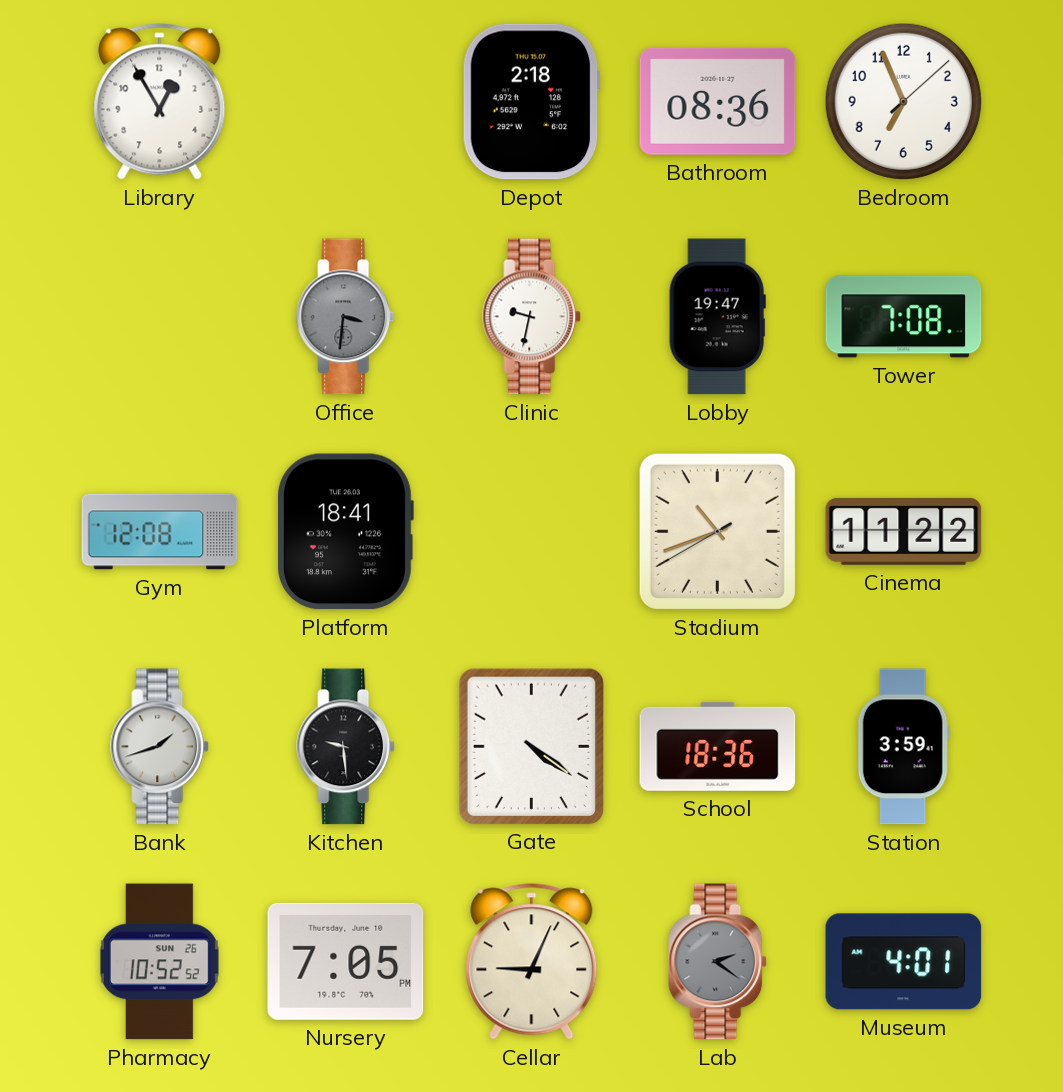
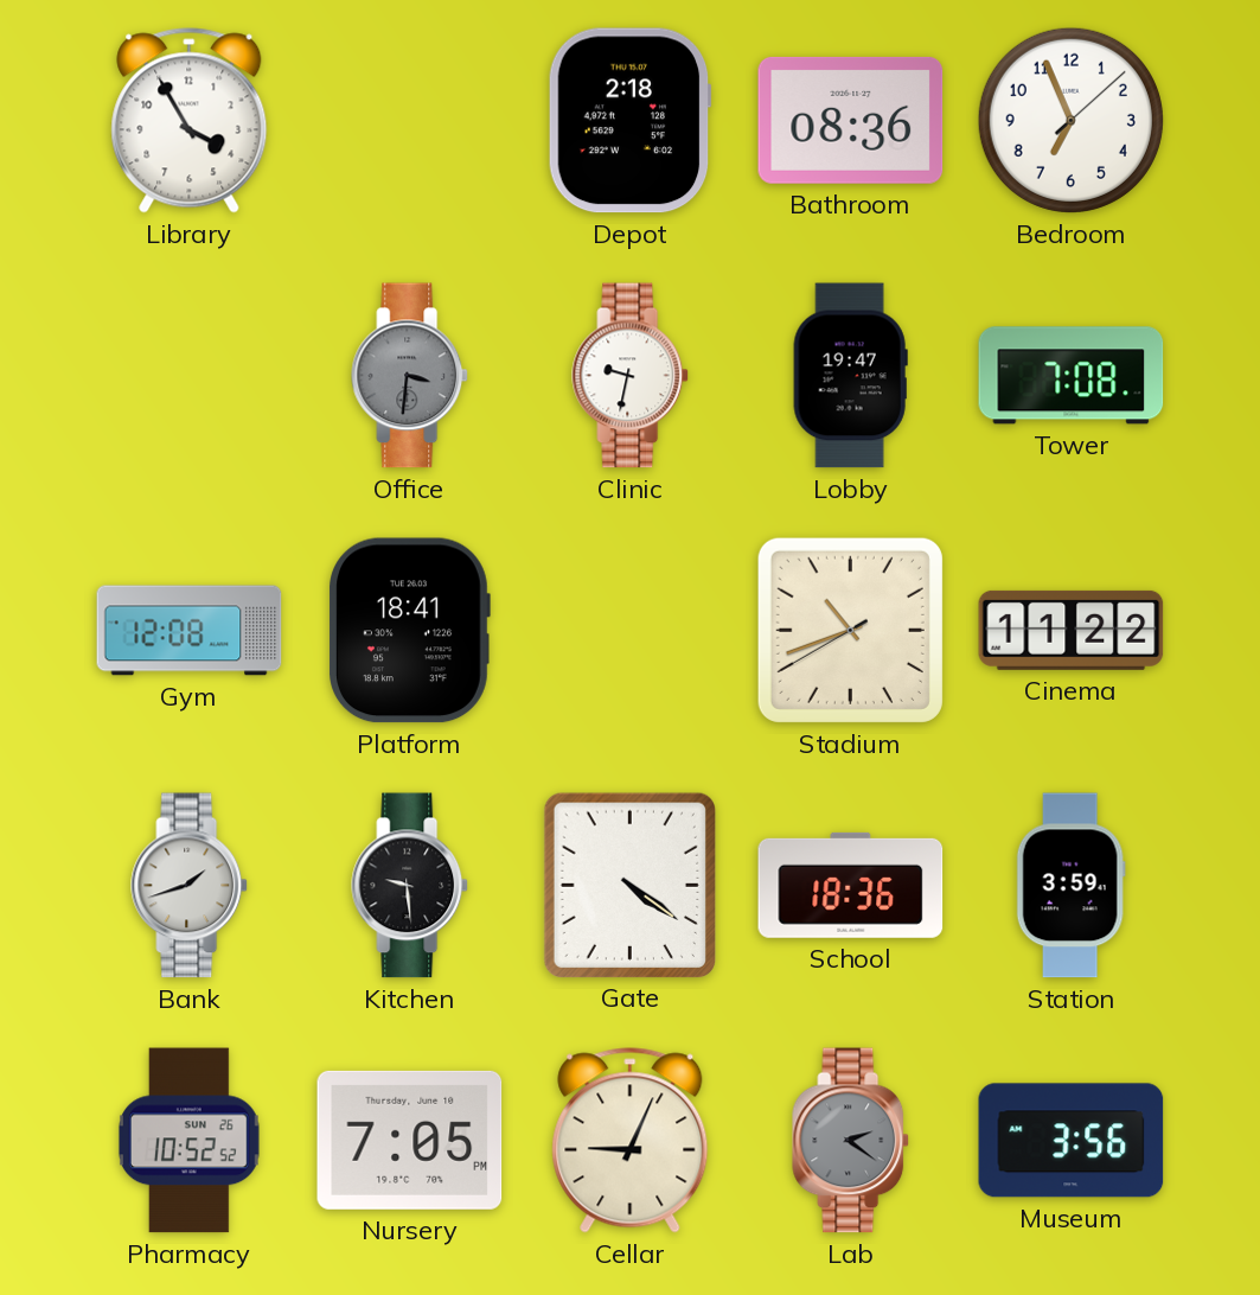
Library: 12:55 -> 3:55 (190, 121)
Museum: 4:01 -> 3:56 (1072, 1141)
